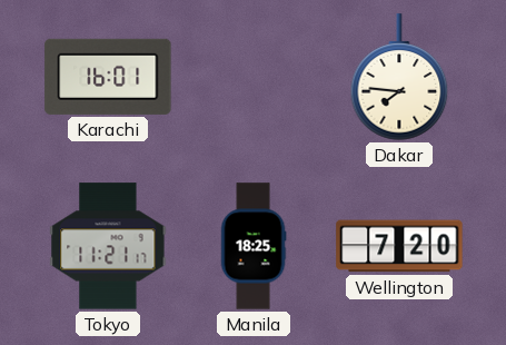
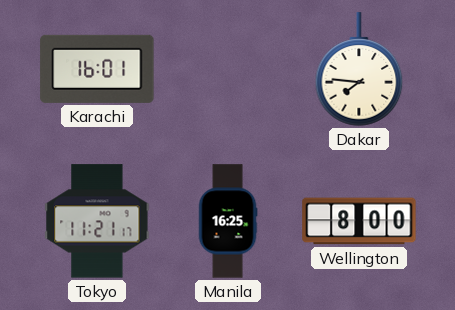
Manila: 18:25 -> 16:25 (228, 221)
Wellington: 7:20 -> 8:00 (359, 221)
